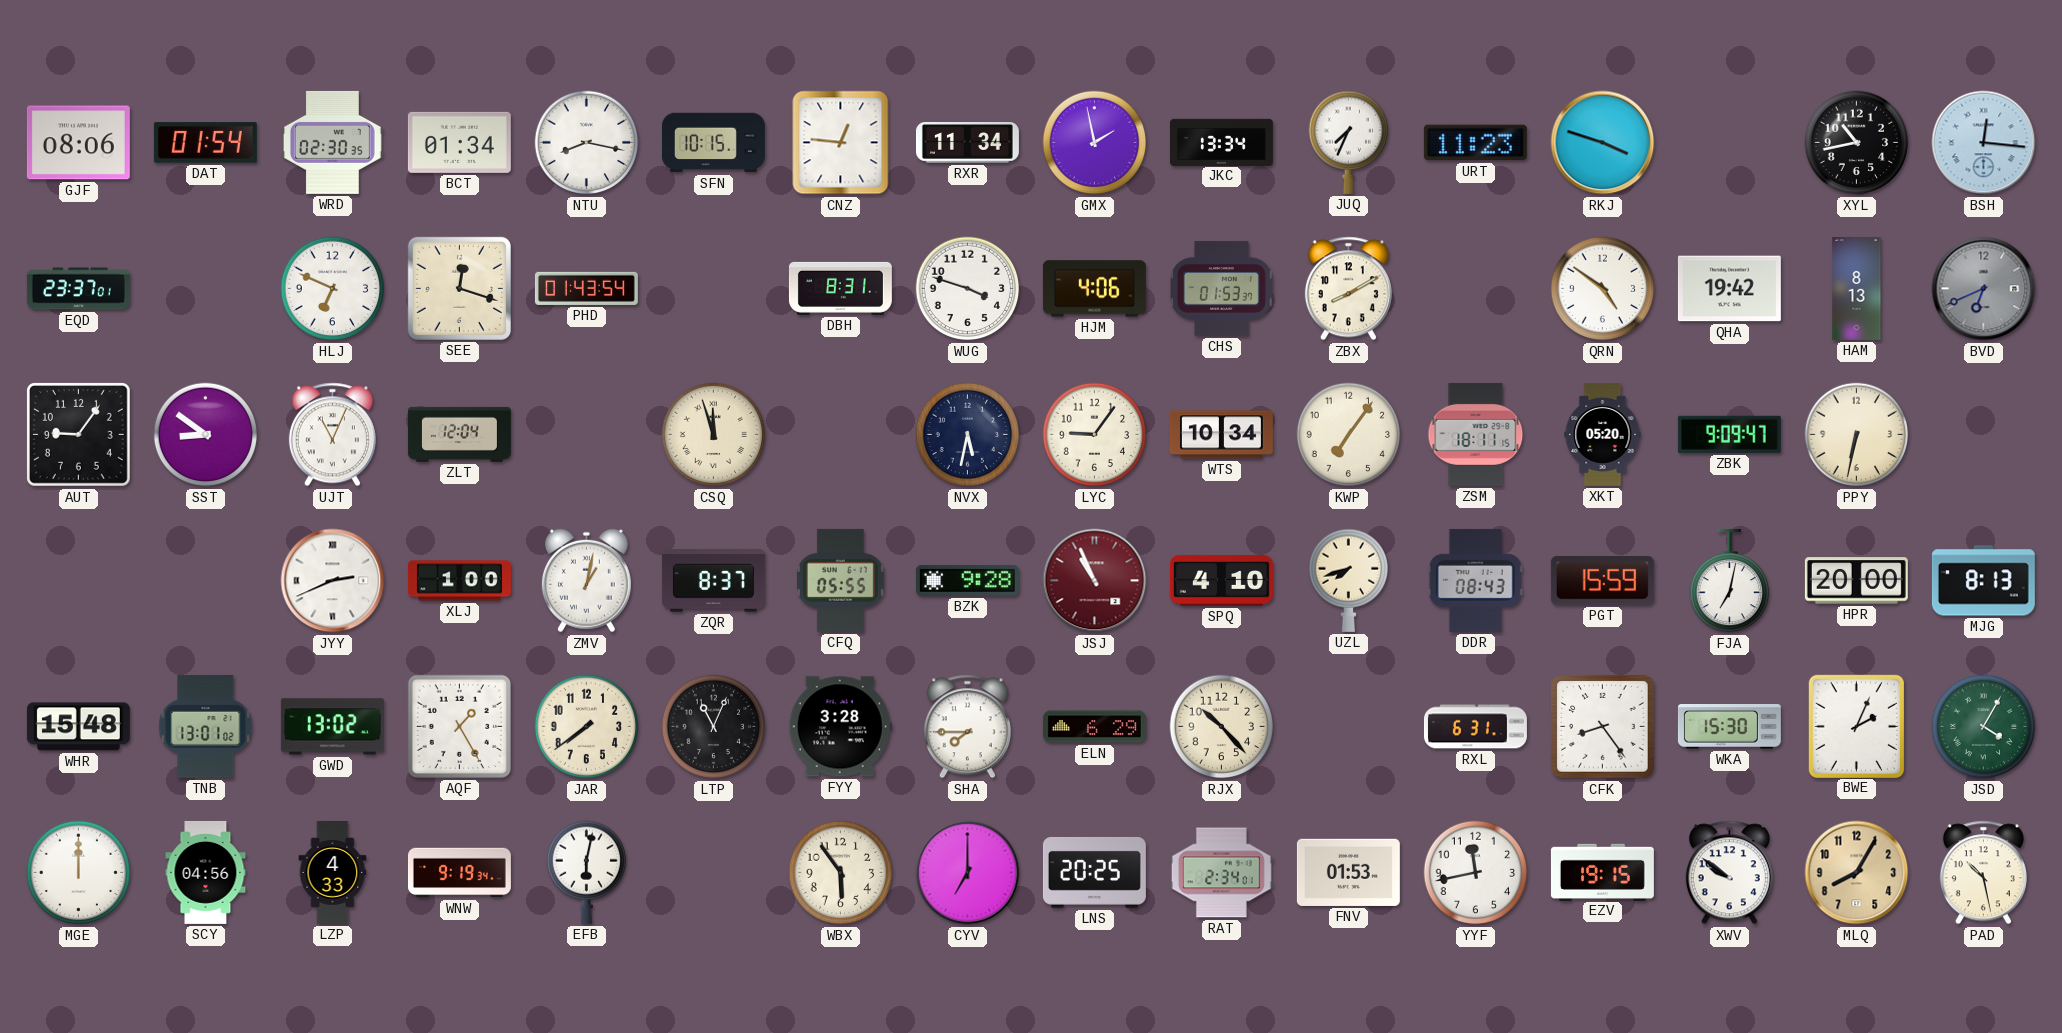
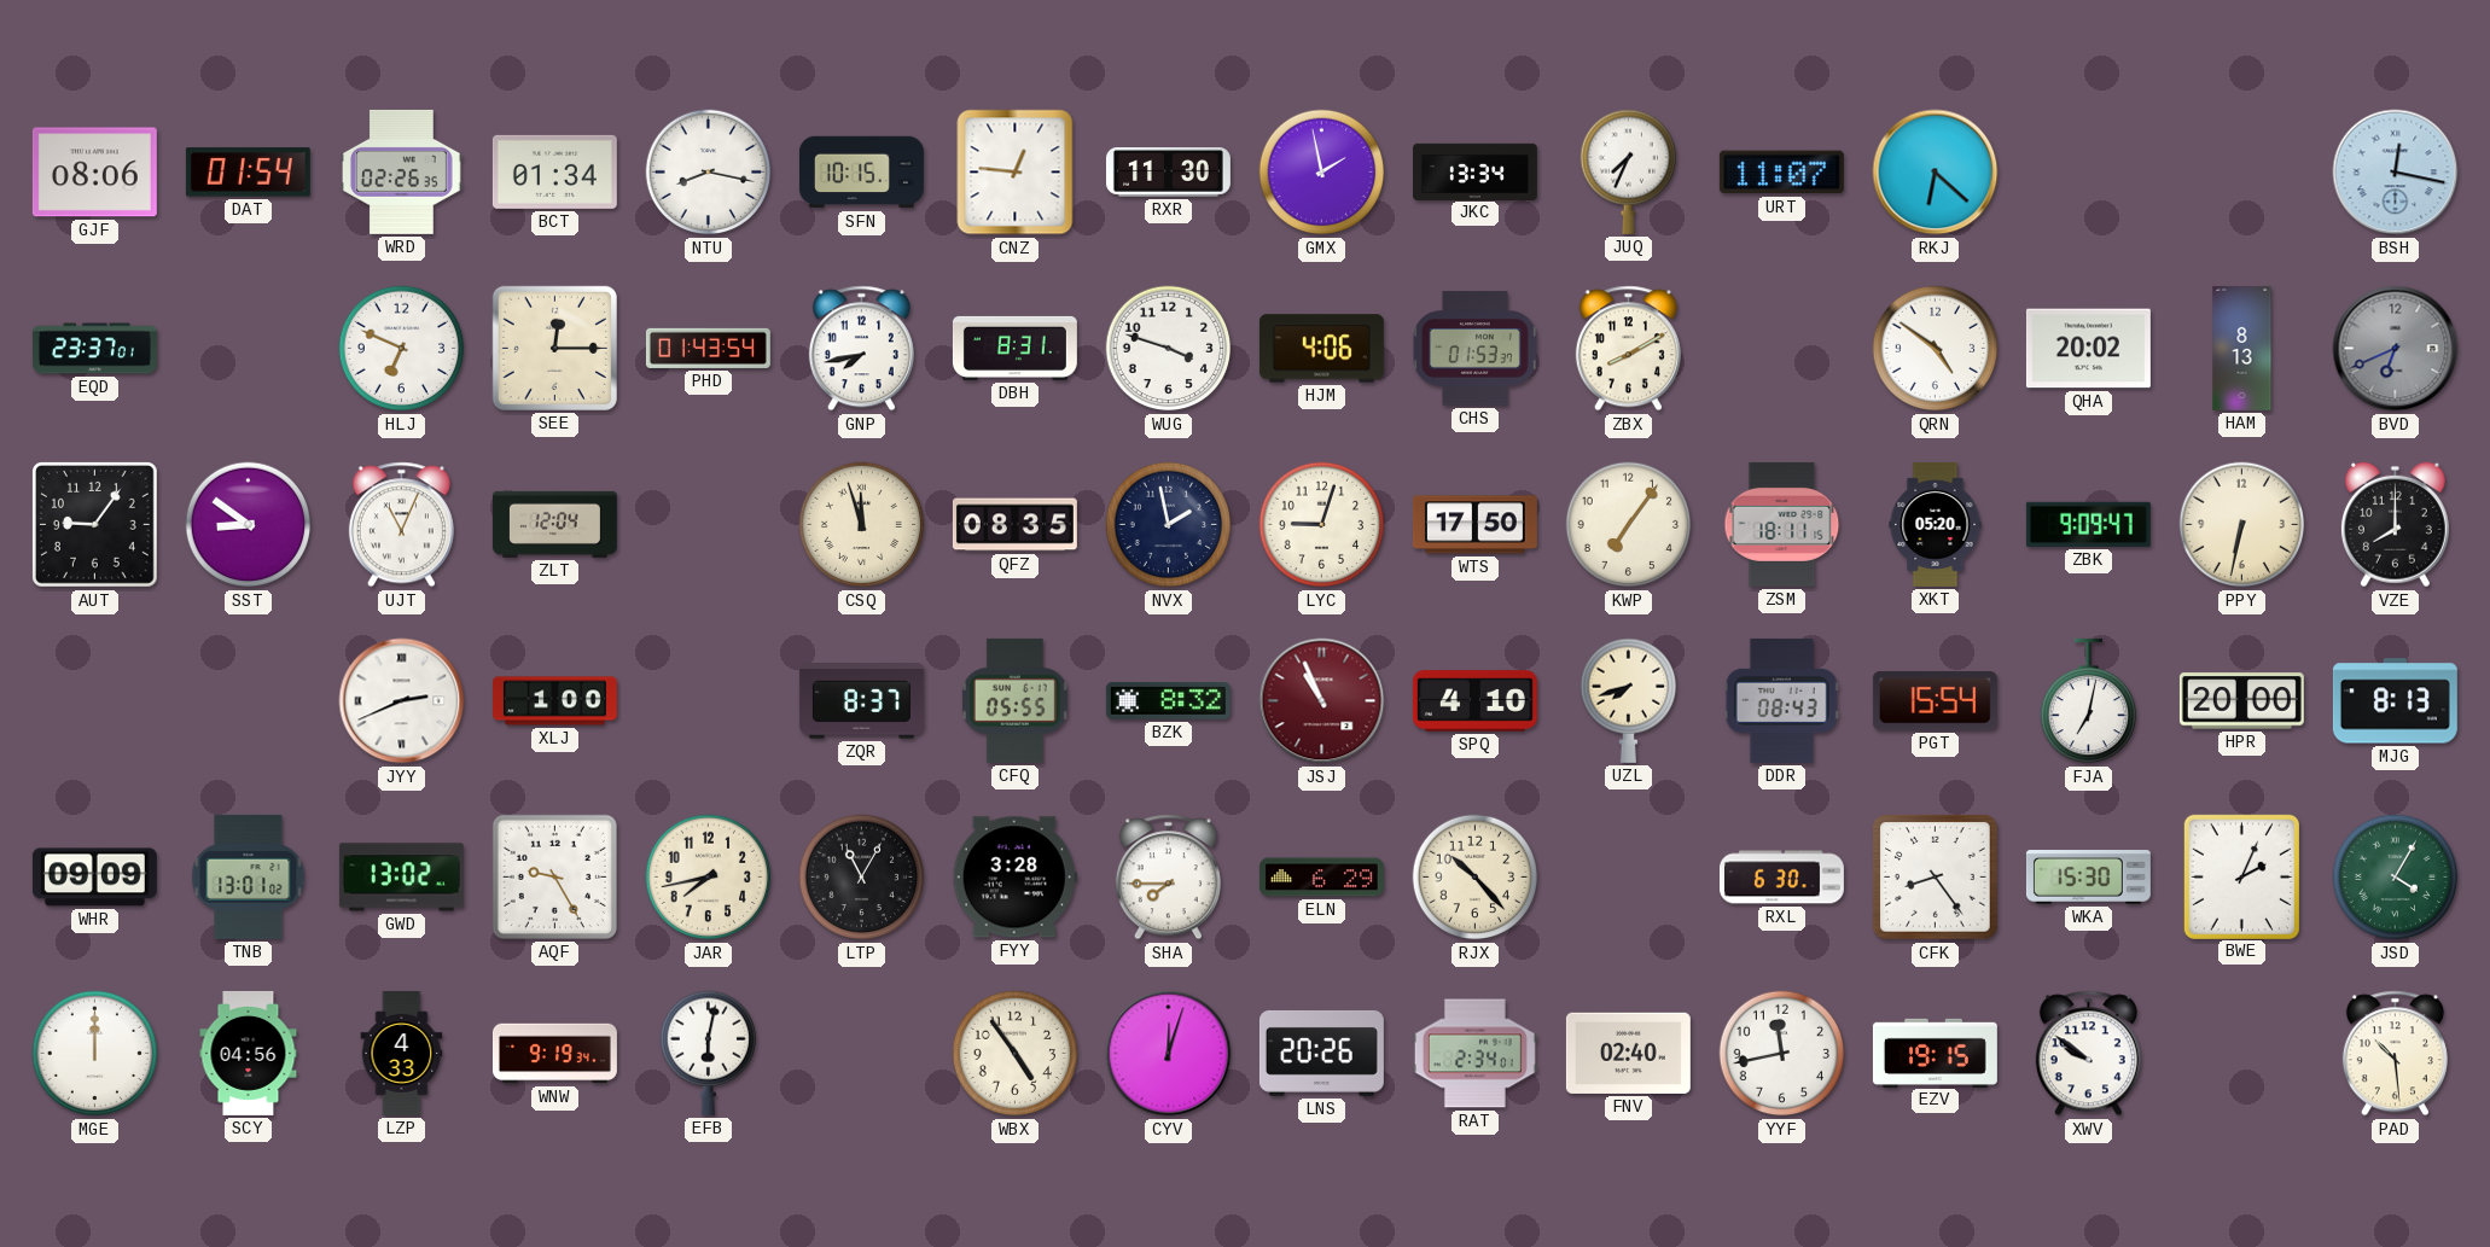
WRD: 02:30 -> 02:26 (402, 171)
RXR: 11:34 -> 11:30 (1168, 173)
URT: 11:23 -> 11:07 (1781, 173)
RKJ: 3:48 -> 6:22 (1936, 173)
XYL: 10:43 -> none (1857, 143)
BSH: 12:16 -> 12:17 (2396, 173)
SEE: 12:18 -> 12:15 (554, 348)
GNP: none -> 7:43 (861, 349)
QHA: 19:42 -> 20:02 (2088, 349)
QFZ: none -> 08:35 (1014, 525)
NVX: 5:32 -> 1:58 (1169, 525)
LYC: 9:06 -> 9:03 (1322, 525)
WTS: 10:34 -> 17:50 (1474, 525)
VZE: none -> 8:00 (2395, 525)
ZMV: 1:02 -> none (586, 581)
BZK: 9:28 -> 8:32 (1168, 700)
PGT: 15:59 -> 15:54 (1935, 701)
WHR: 15:48 -> 09:09 (94, 878)
AQF: 1:25 -> 9:25 (554, 876)
JAR: 7:39 -> 7:43 (709, 878)
LTP: 11:04 -> 11:05 (862, 878)
RXL: 6:31 -> 6:30 (1781, 878)
WBX: 5:54 -> 4:54 (1016, 1054)
CYV: 7:00 -> 12:03 (1169, 1054)
LNS: 20:25 -> 20:26 (1321, 1053)
FNV: 01:53 -> 02:40 (1628, 1053)
MLQ: 8:05 -> none (1857, 873)
PAD: 10:28 -> 10:29 (2395, 1054)
